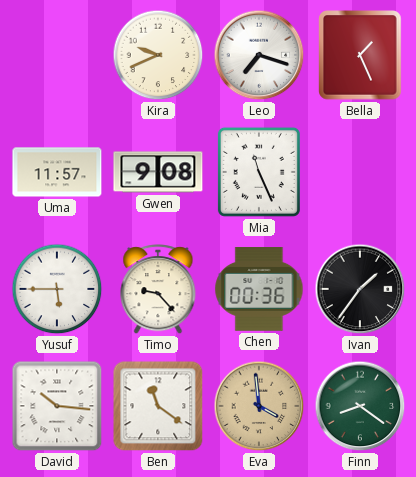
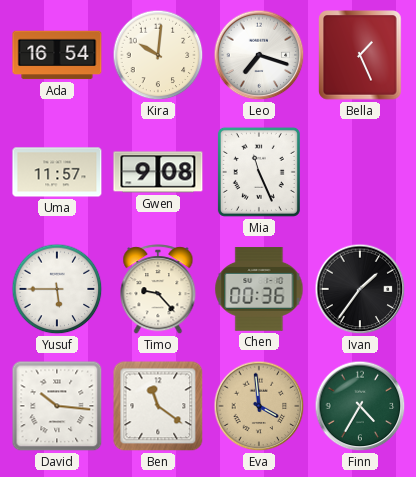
Ada: none -> 16:54 (57, 55)
Kira: 9:41 -> 10:01 (158, 55)
Finn: 8:21 -> 4:35 (360, 406)
